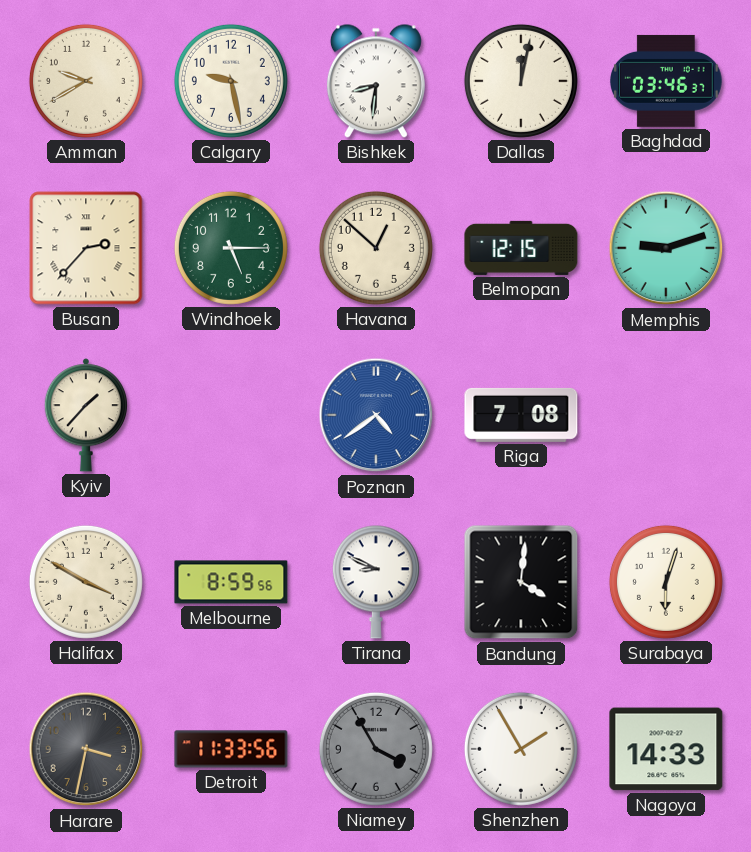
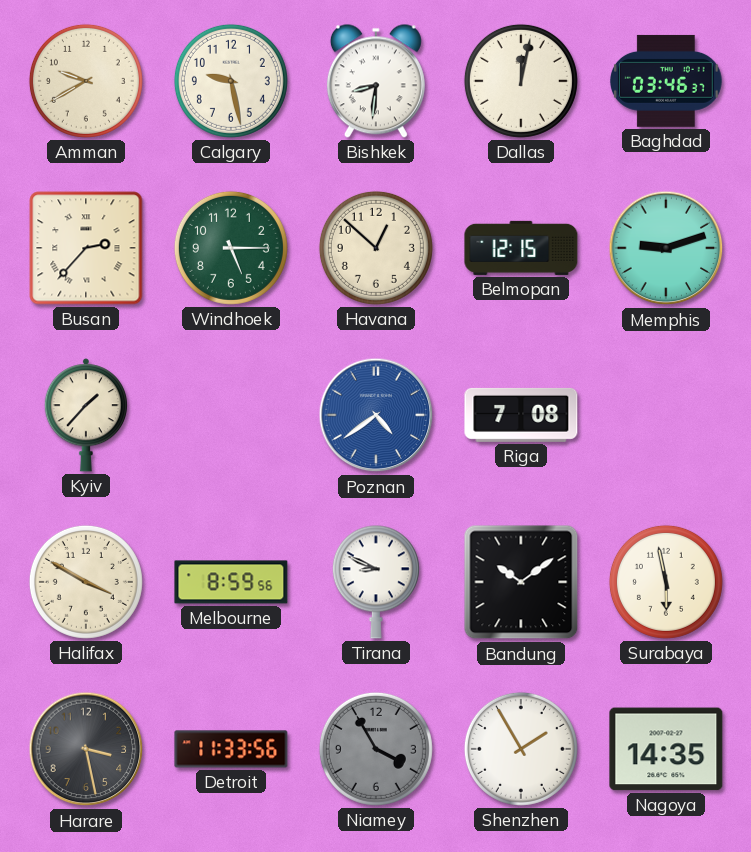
Bandung: 4:01 -> 10:09 (521, 582)
Surabaya: 6:03 -> 5:58 (666, 582)
Harare: 3:32 -> 3:28 (86, 749)
Nagoya: 14:33 -> 14:35 (666, 749)
